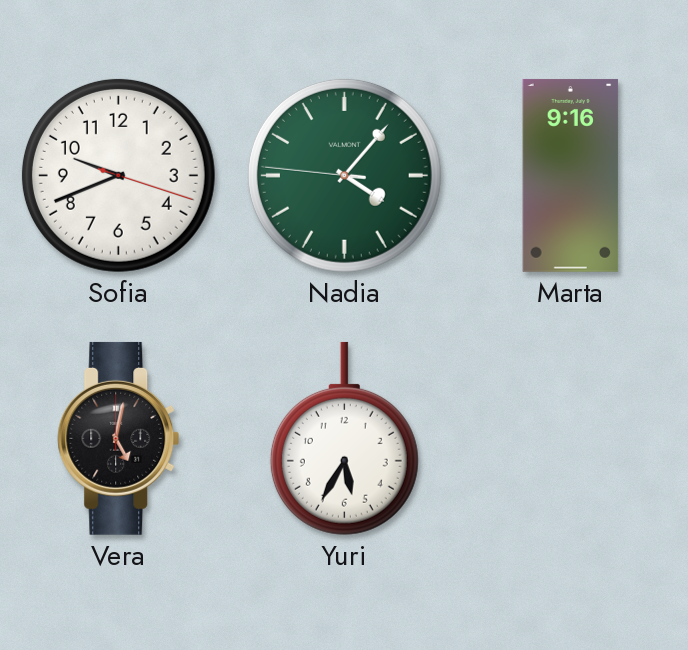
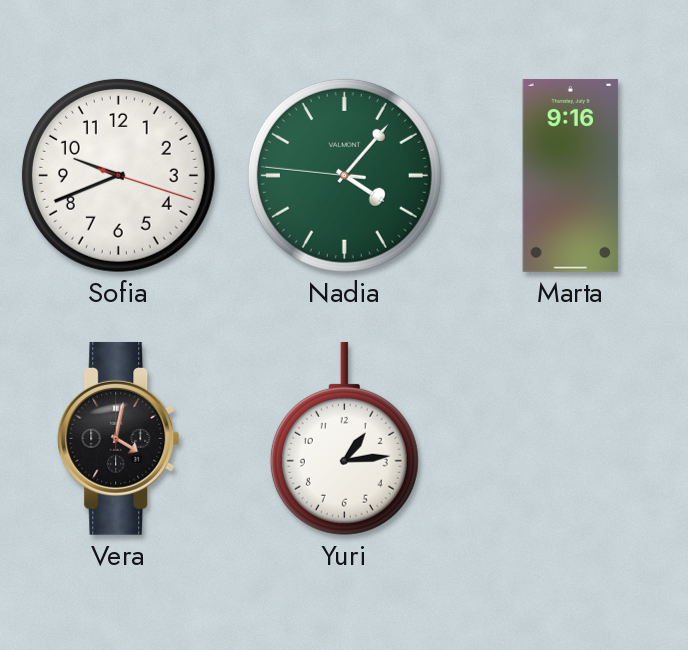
Vera: 5:02 -> 4:02 (119, 438)
Yuri: 5:35 -> 1:14 (344, 438)
